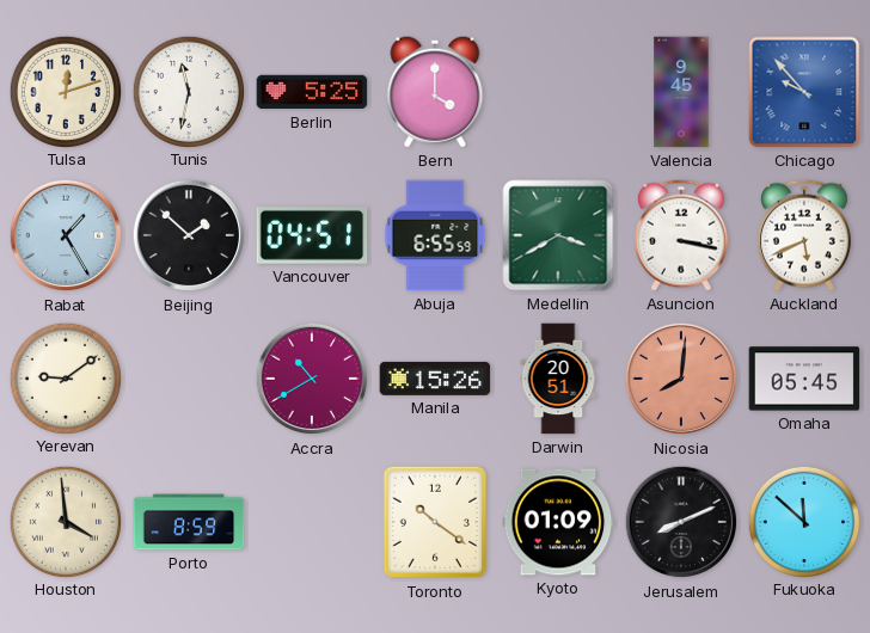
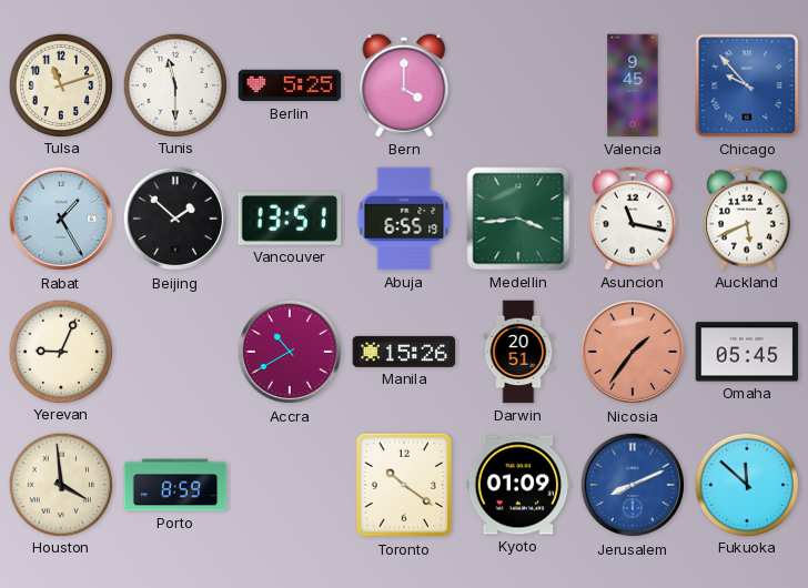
Tulsa: 12:12 -> 11:12 (60, 84)
Tunis: 11:32 -> 11:30 (174, 84)
Vancouver: 04:51 -> 13:51 (290, 220)
Abuja: 6:55:59 -> 6:55:19 (404, 219)
Medellin: 3:40 -> 3:44 (518, 219)
Asuncion: 3:17 -> 11:17 (633, 219)
Yerevan: 9:09 -> 9:04 (60, 351)
Nicosia: 8:01 -> 1:36 (633, 352)
Jerusalem dial: black -> blue (633, 485)
